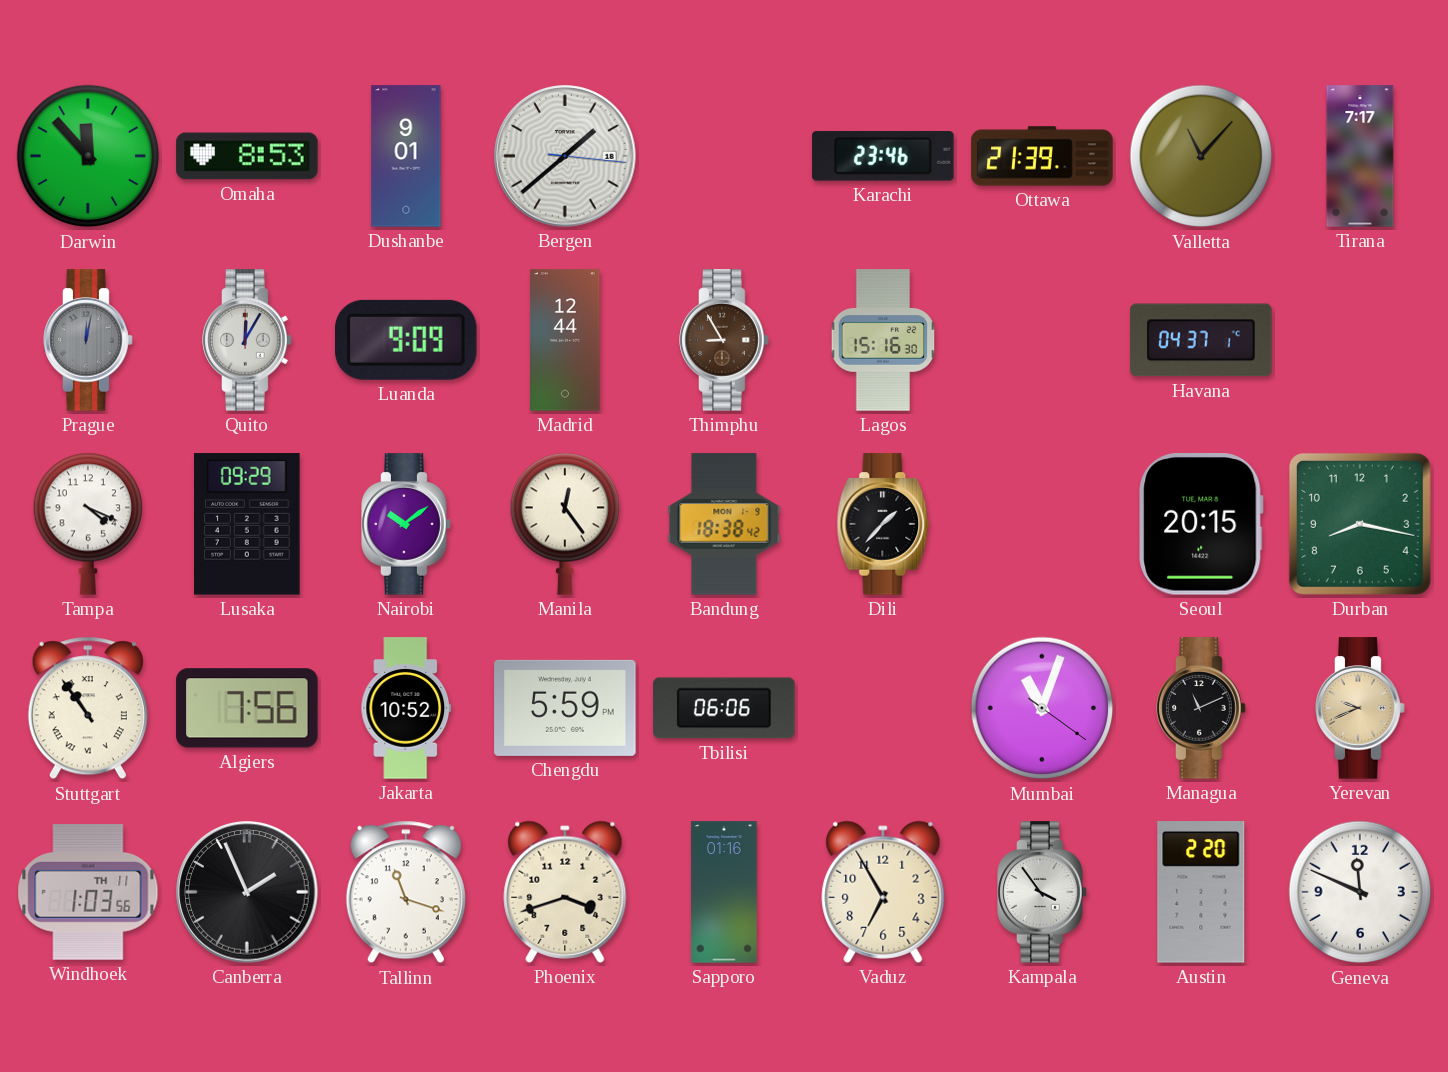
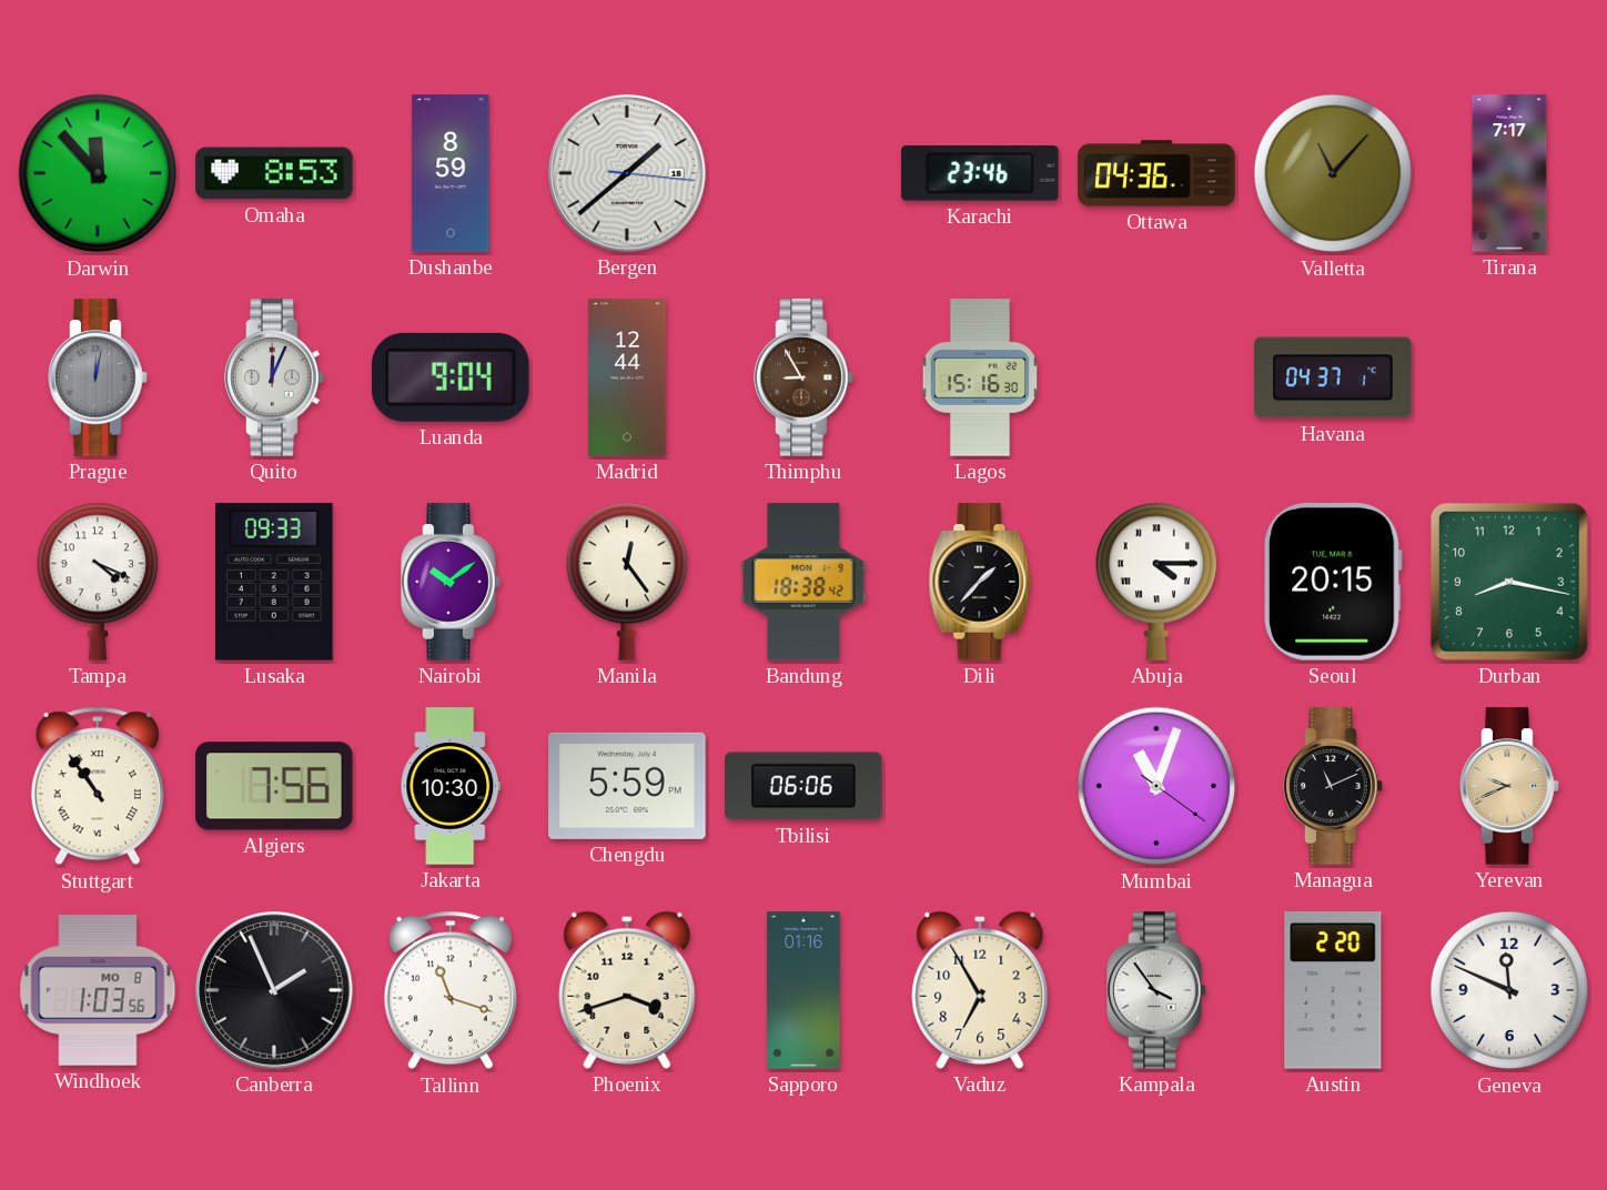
Dushanbe: 9:01 -> 8:59 (451, 173)
Ottawa: 21:39 -> 04:36 (1156, 173)
Quito: 12:05 -> 12:04 (274, 377)
Luanda: 9:09 -> 9:04 (452, 377)
Lusaka: 09:29 -> 09:33 (274, 582)
Abuja: none -> 4:15 (1156, 582)
Jakarta: 10:52 -> 10:30 (451, 786)
Windhoek date: TH 11 -> MO 8 (98, 991)
